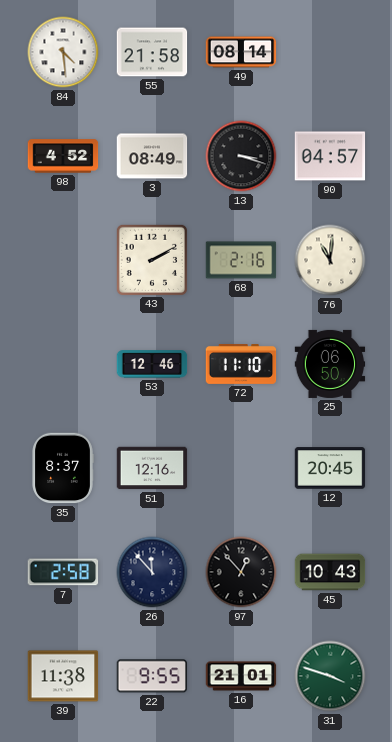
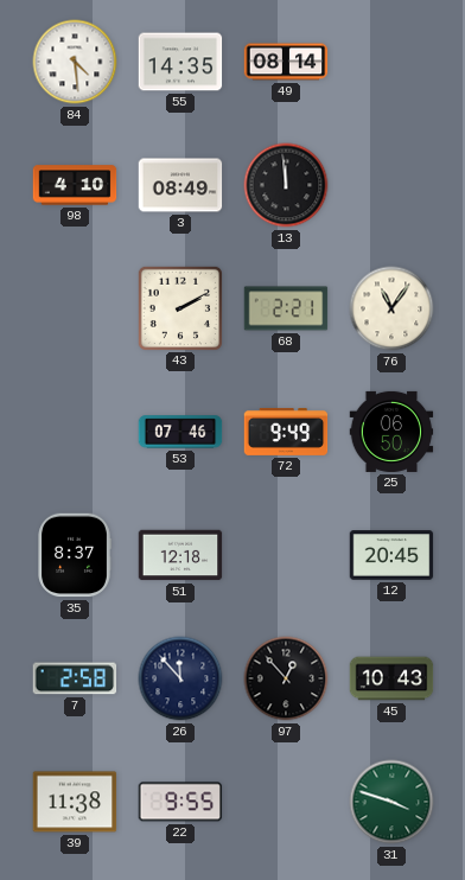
55: 21:58 -> 14:35 (180, 62)
98: 4:52 -> 4:10 (75, 185)
13: 3:18 -> 11:59 (286, 185)
90: 04:57 -> none (330, 156)
68: 2:16 -> 2:21 (286, 308)
76: 11:01 -> 11:06 (391, 308)
53: 12:46 -> 07:46 (180, 432)
72: 11:10 -> 9:49 (286, 433)
51: 12:16 -> 12:18 (180, 555)
16: 21:01 -> none (241, 676)
